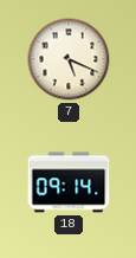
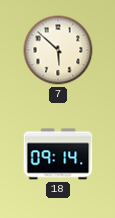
7: 5:19 -> 5:52 (58, 50)
